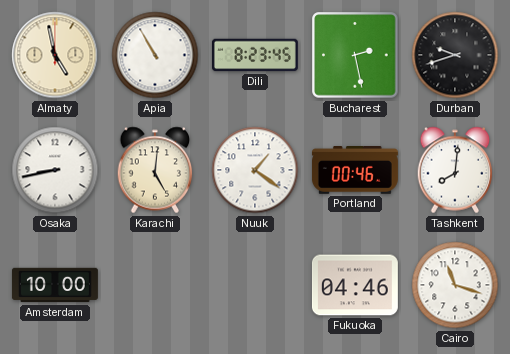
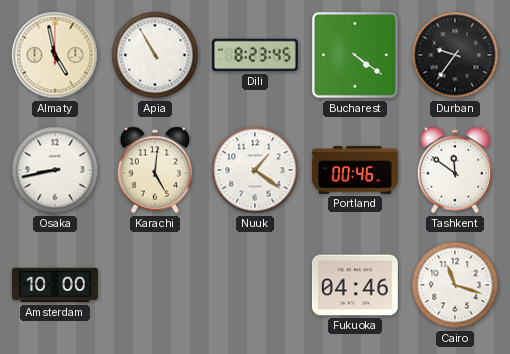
Bucharest: 2:28 -> 4:21 (355, 55)
Durban: 9:42 -> 9:36 (455, 55)
Tashkent: 8:01 -> 11:51 (455, 170)
